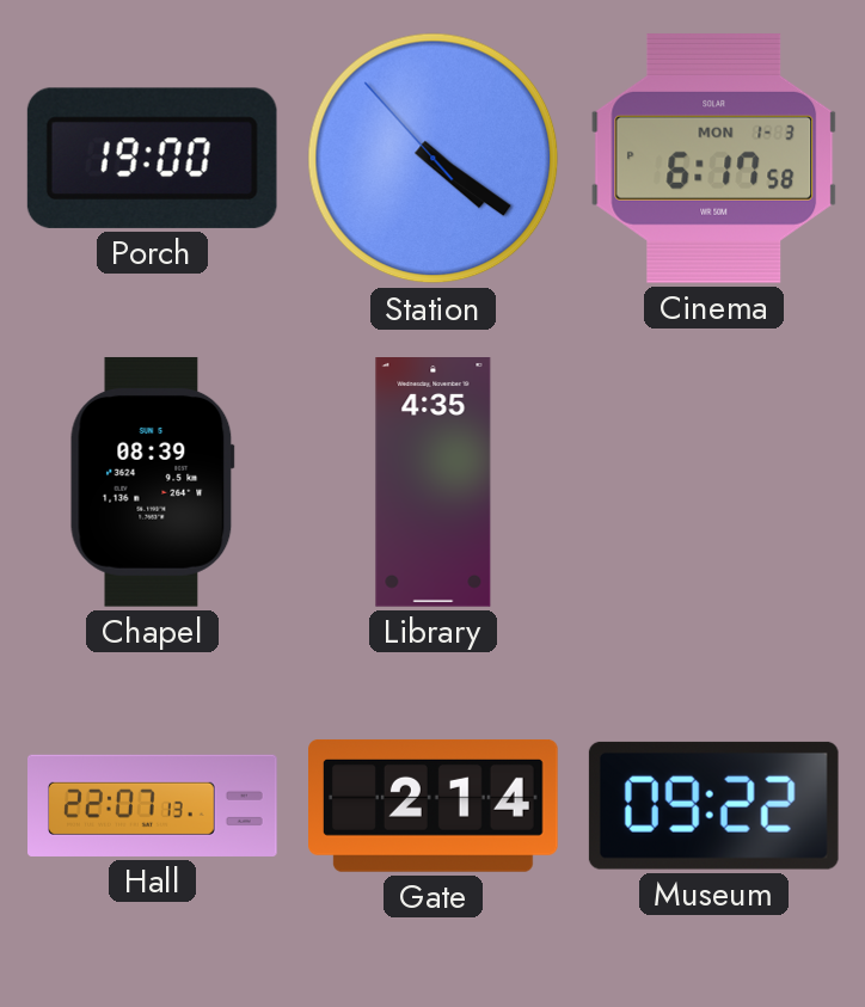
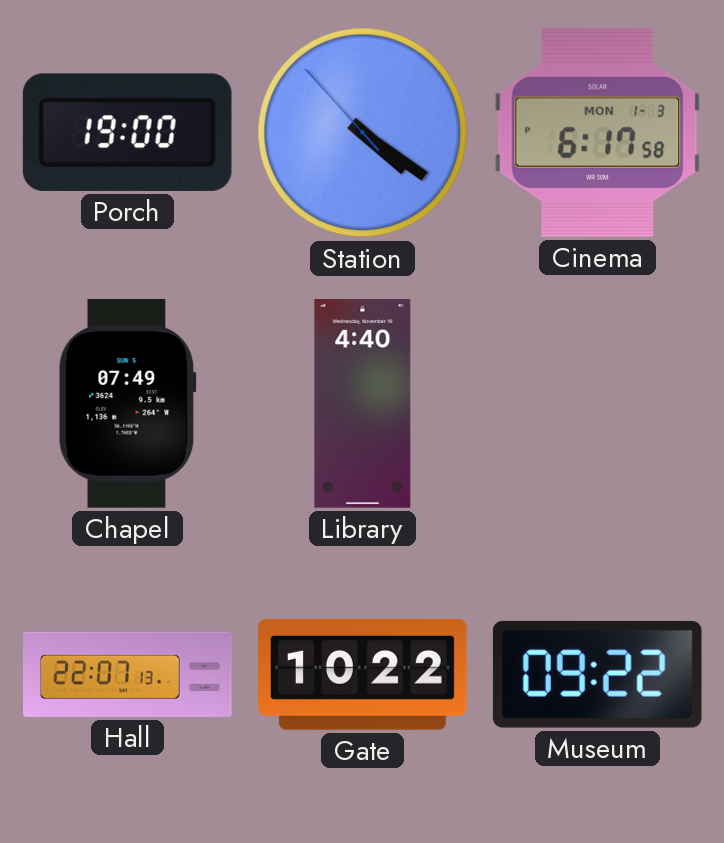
Chapel: 08:39 -> 07:49 (127, 403)
Library: 4:35 -> 4:40 (363, 404)
Gate: 2:14 -> 10:22 (363, 674)
